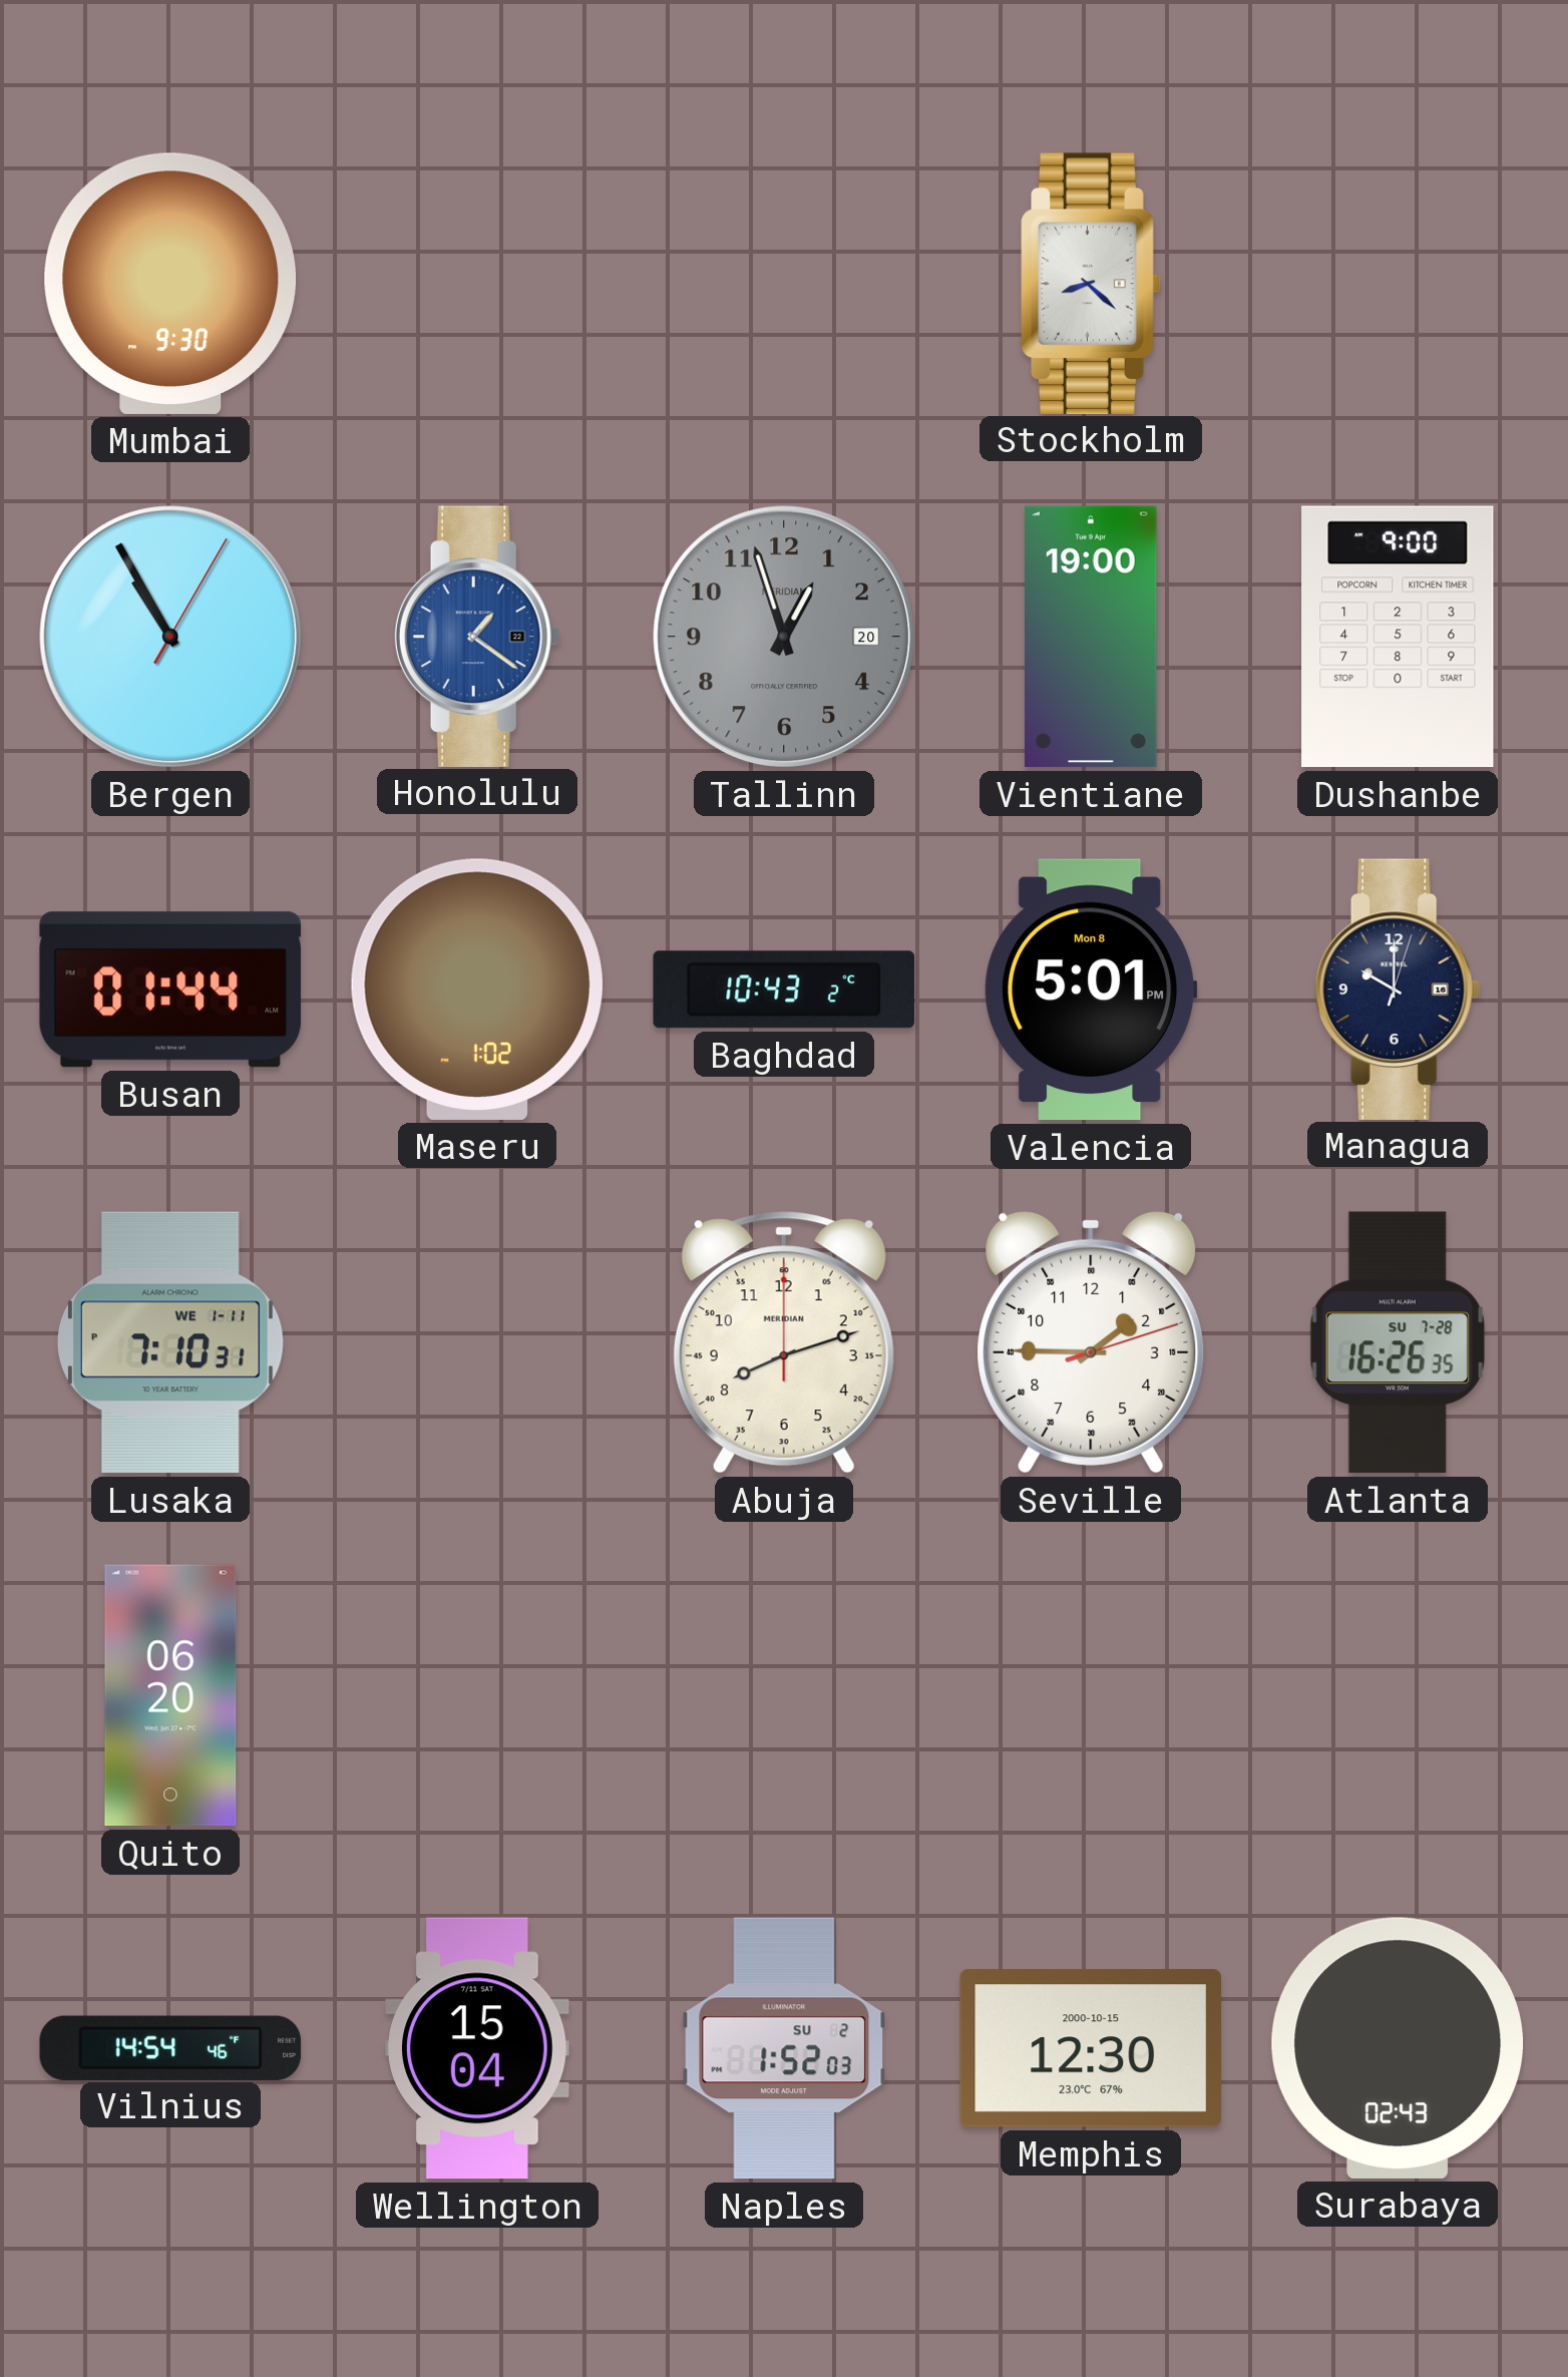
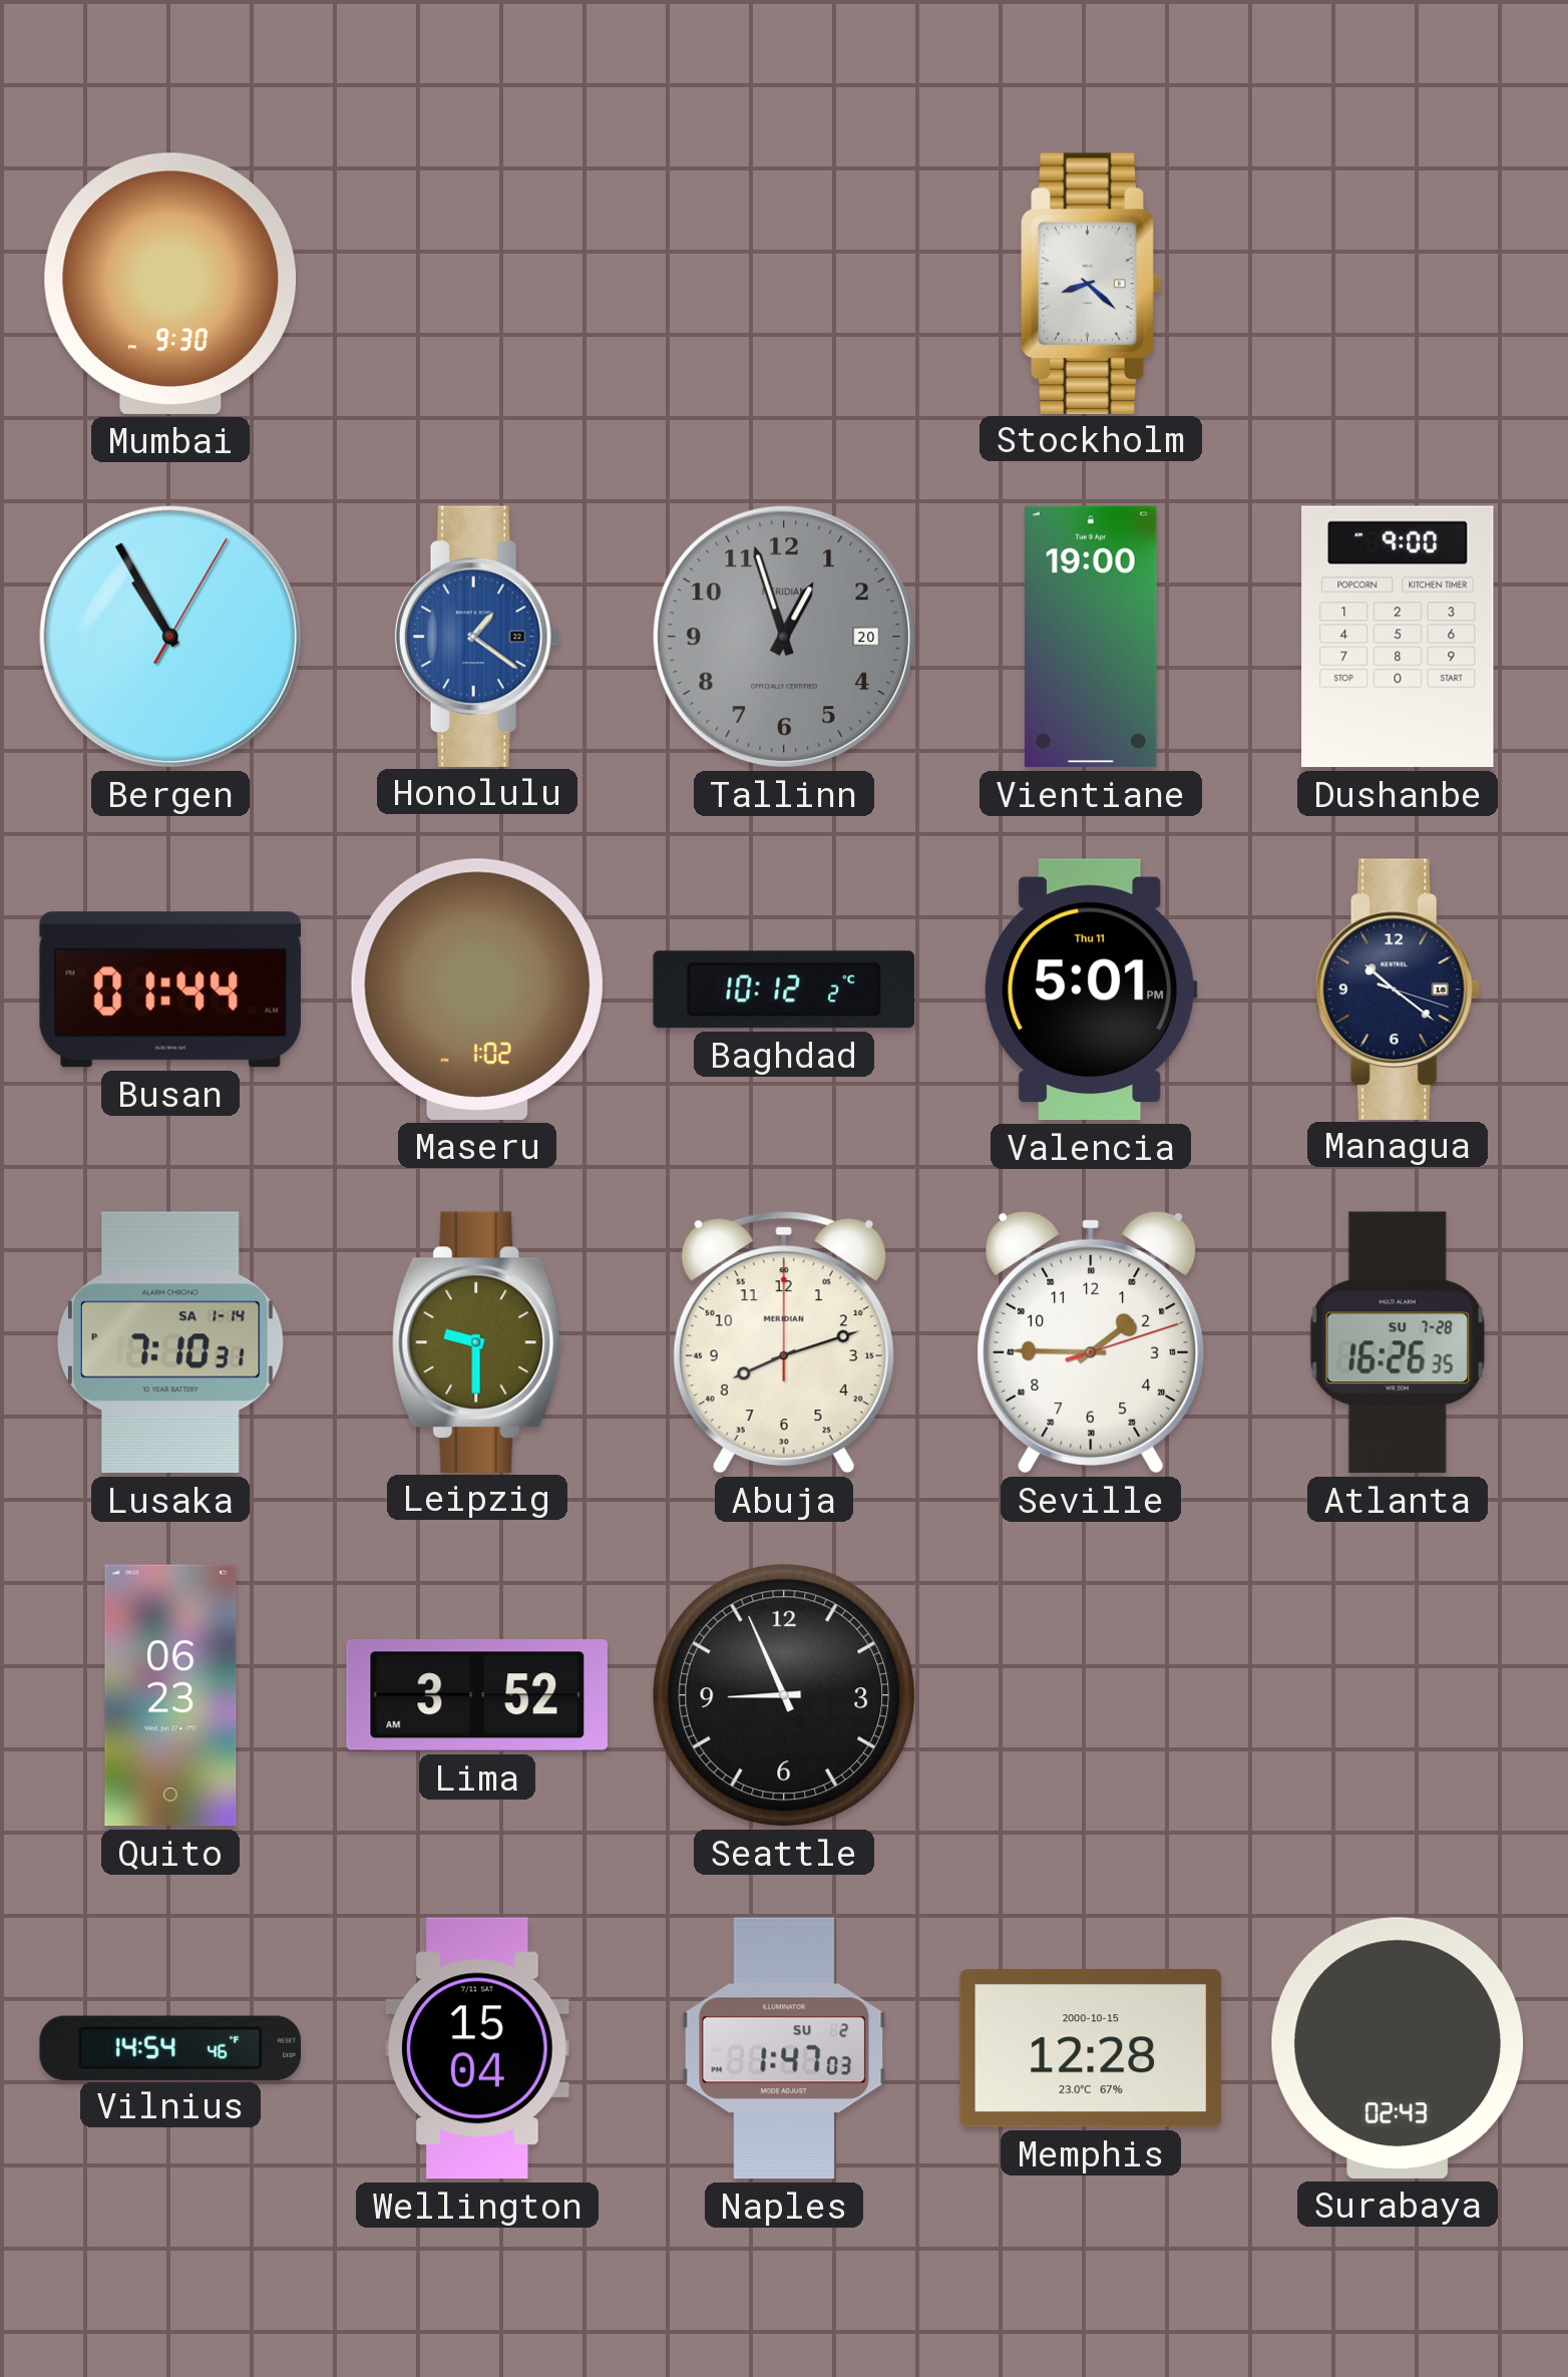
Baghdad: 10:43 -> 10:12 (783, 989)
Valencia date: Mon 8 -> Thu 11 (1092, 989)
Managua: 10:00 -> 10:21 (1398, 988)
Lusaka date: WE 1-11 -> SA 1-14 (170, 1342)
Leipzig: none -> 9:30 (477, 1341)
Quito: 06:20 -> 06:23 (170, 1695)
Lima: none -> 3:52 (477, 1695)
Seattle: none -> 8:56 (784, 1695)
Naples: 1:52 -> 1:47 (784, 2048)
Memphis: 12:30 -> 12:28 (1091, 2048)
